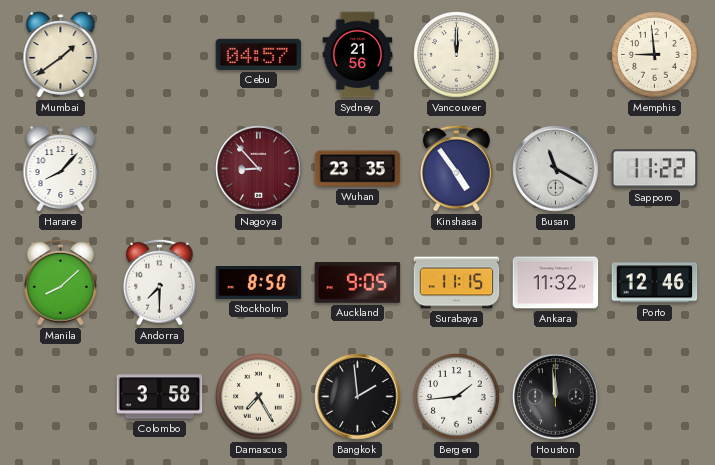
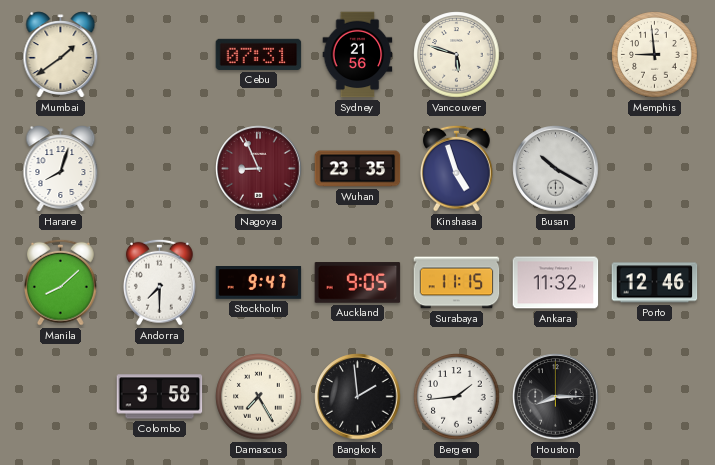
Cebu: 04:57 -> 07:31 (259, 54)
Vancouver: 12:00 -> 5:48 (457, 55)
Harare: 8:07 -> 8:03 (61, 169)
Nagoya: 8:53 -> 8:56 (259, 169)
Kinshasa: 4:54 -> 4:57 (456, 168)
Busan: 11:20 -> 10:20 (556, 169)
Sapporo: 11:22 -> none (655, 169)
Stockholm: 8:50 -> 9:47 (259, 283)
Houston: 11:59 -> 8:15 (556, 397)
